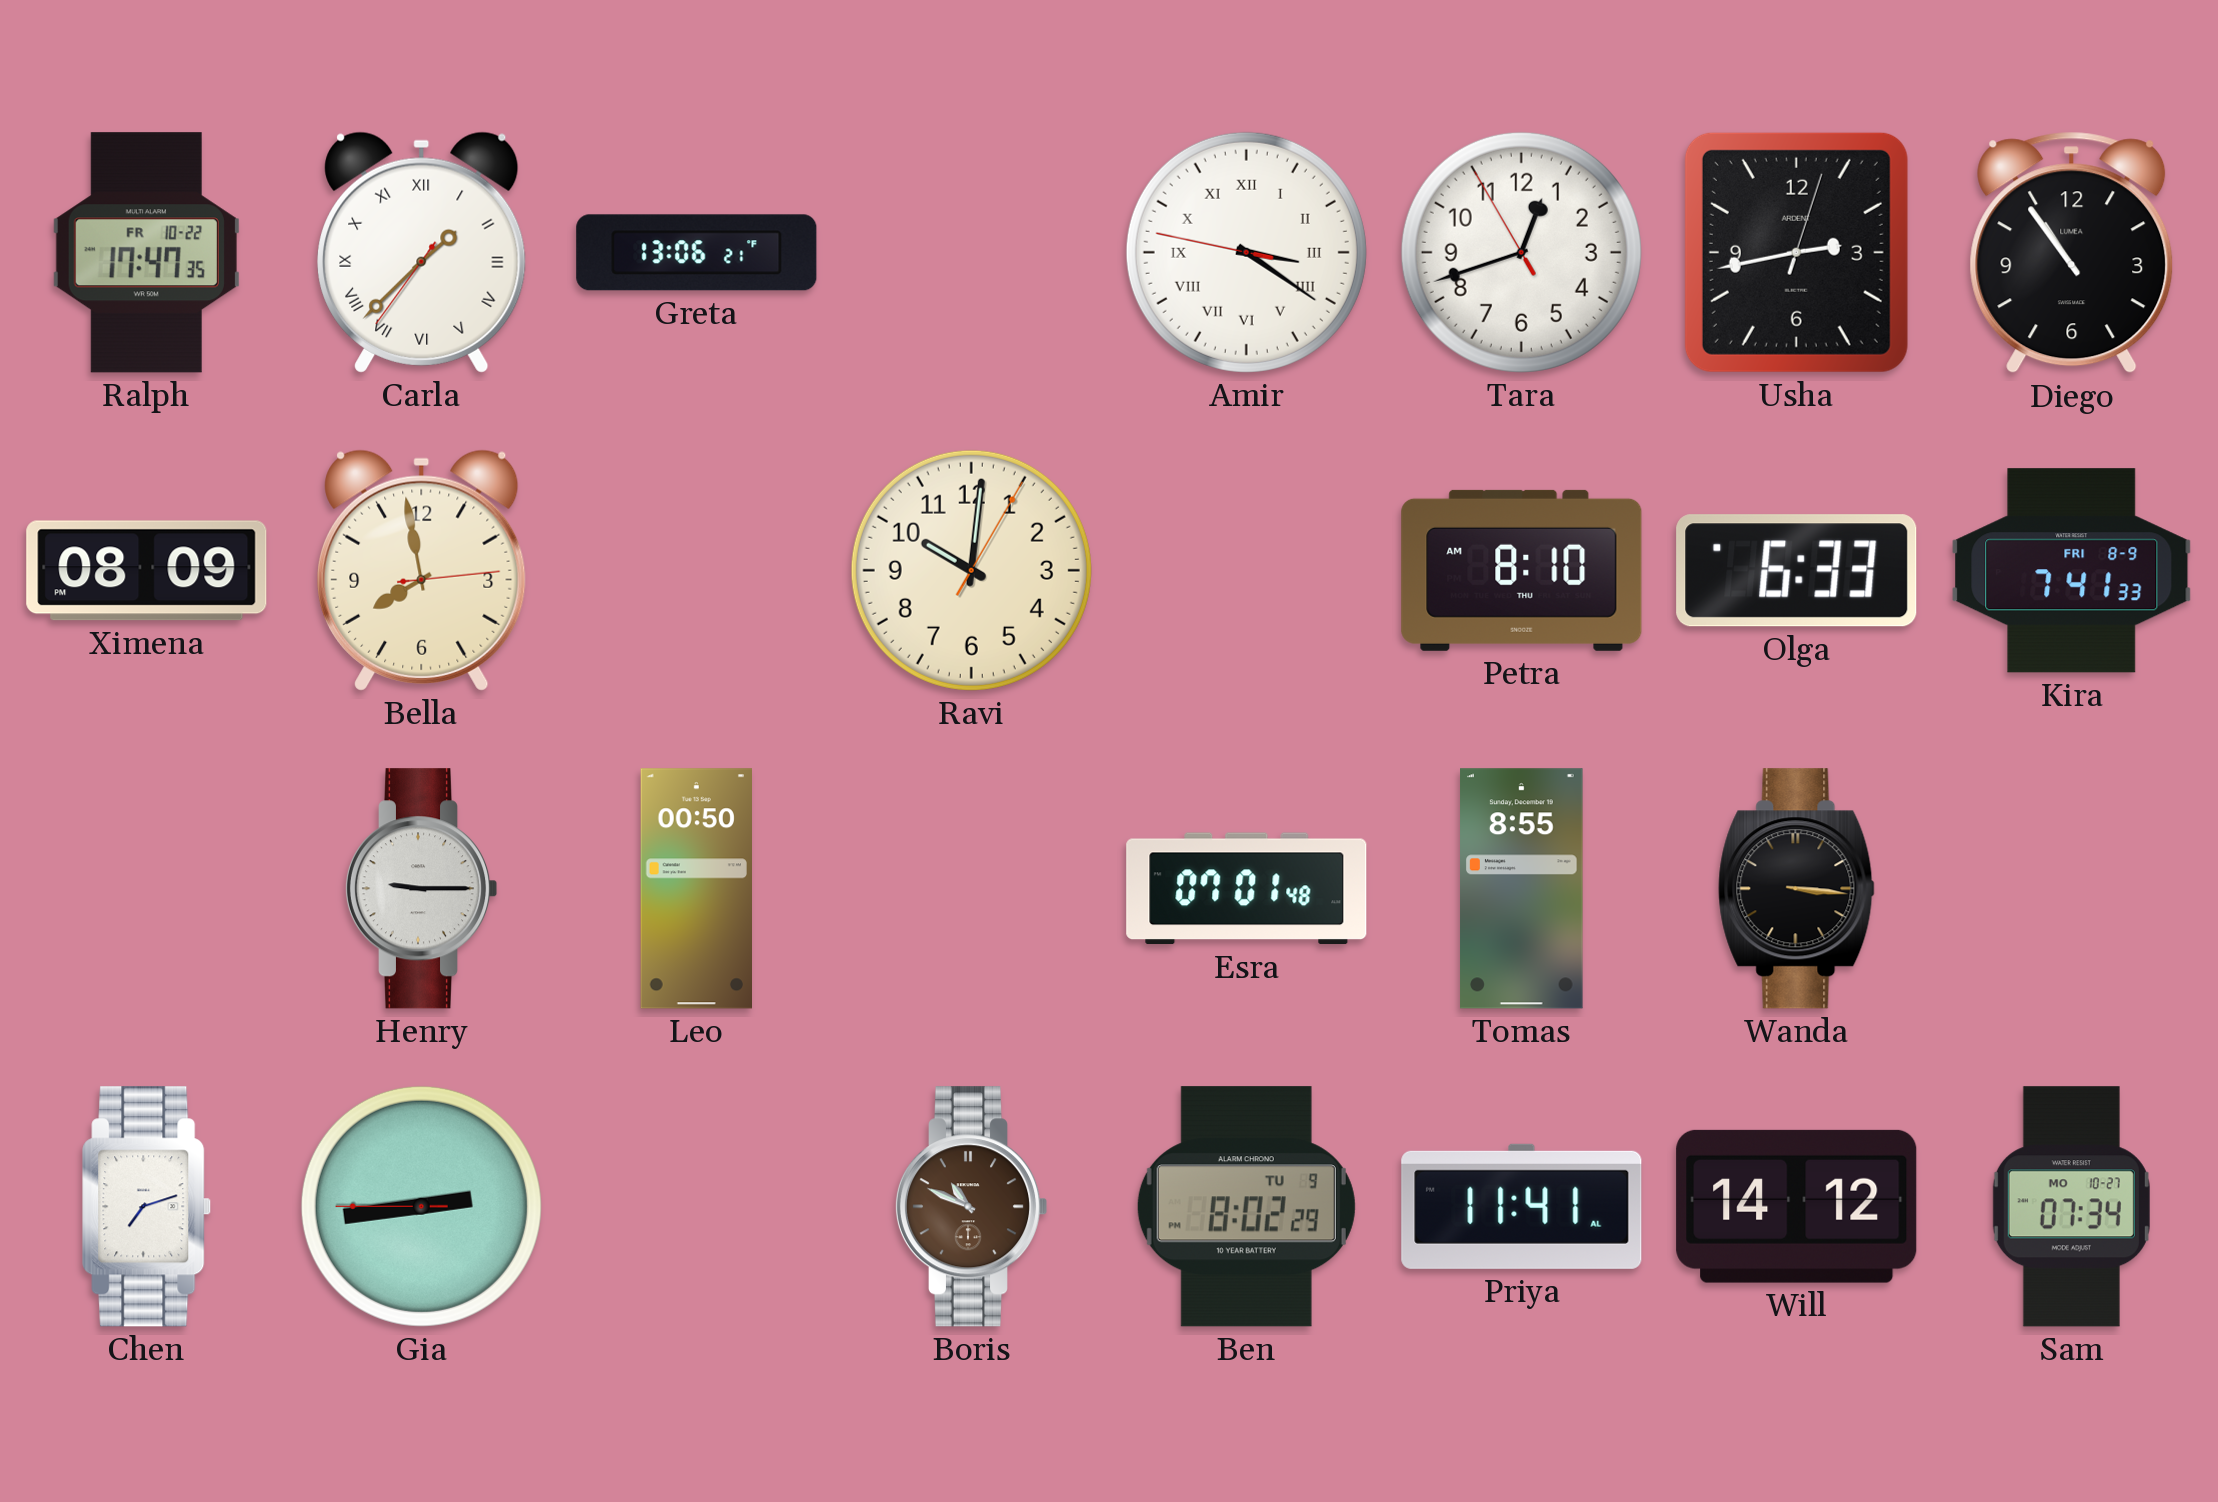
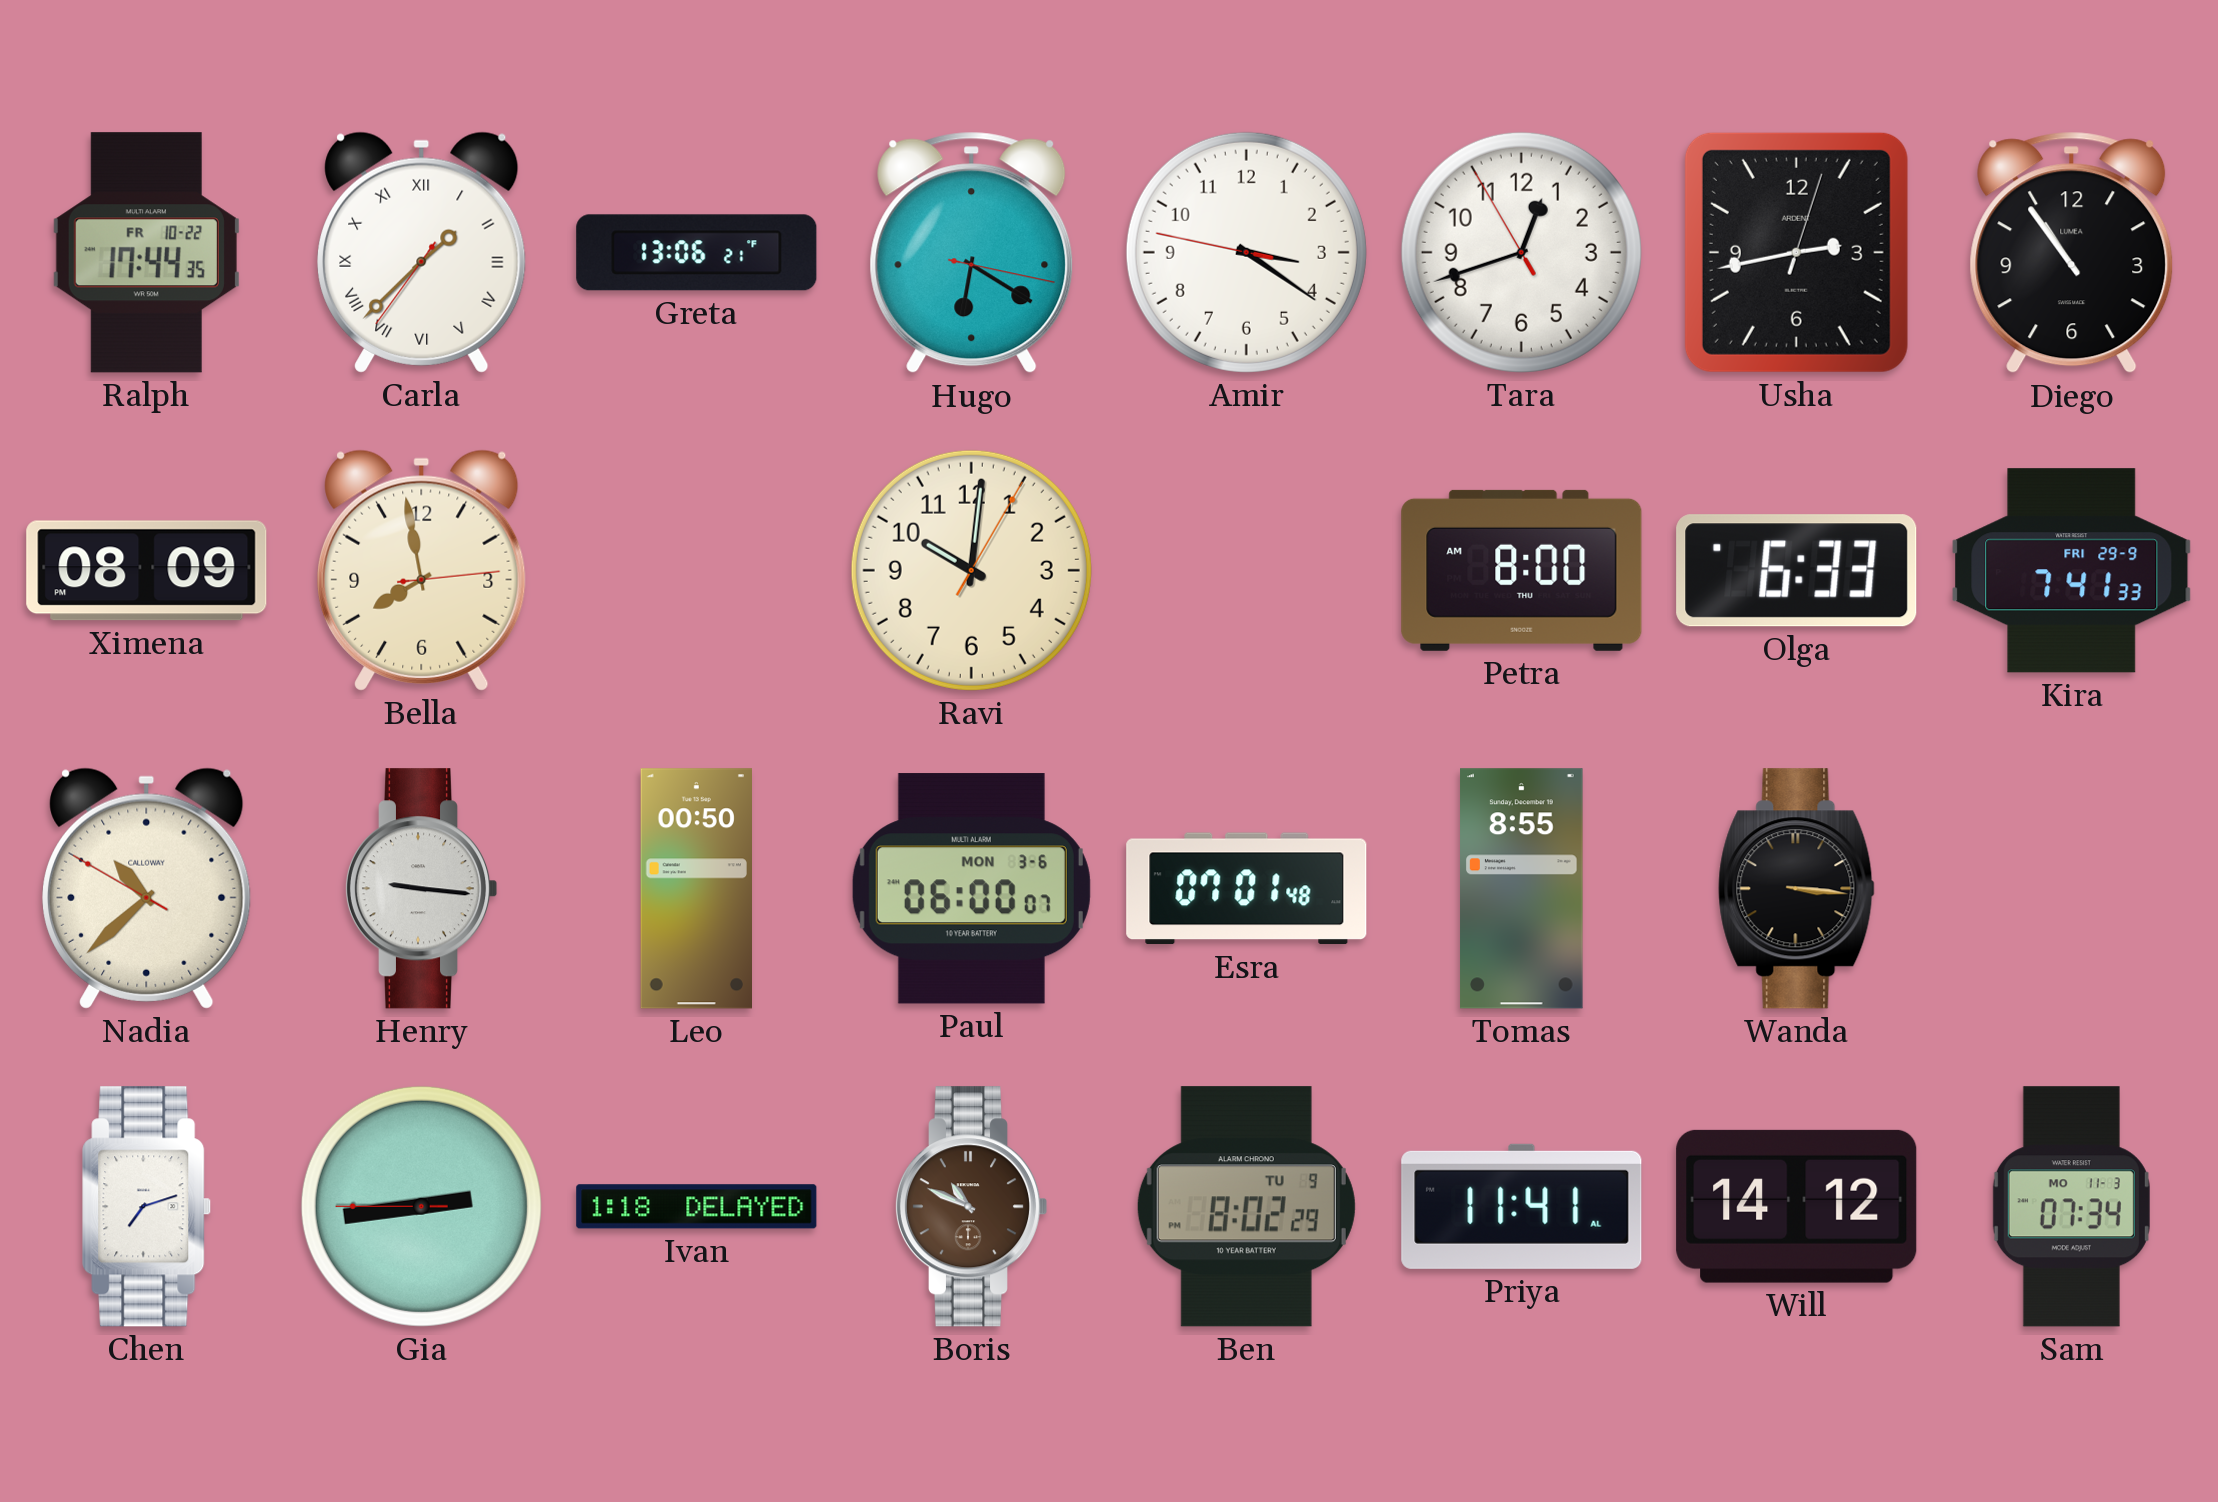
Ralph: 17:47 -> 17:44 (146, 253)
Hugo: none -> 6:20 (972, 253)
Amir numerals: Roman -> Arabic (1246, 252)
Petra: 8:10 -> 8:00 (1522, 570)
Kira date: FRI 8-9 -> FRI 29-9 (2072, 571)
Nadia: none -> 10:37 (147, 888)
Henry: 9:15 -> 9:16 (421, 889)
Paul: none -> 06:00 (971, 889)
Ivan: none -> 1:18 (697, 1207)
Sam date: MO 10-27 -> MO 11-3 (2071, 1207)
